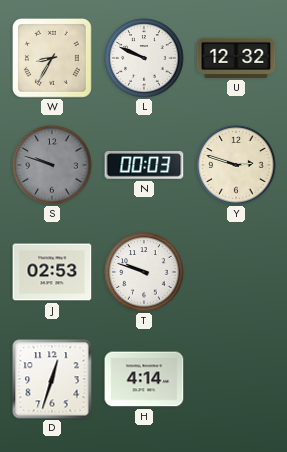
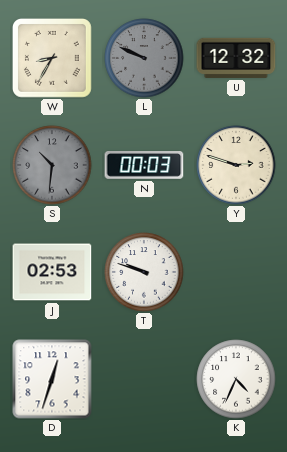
L dial: white -> grey (144, 58)
S: 9:48 -> 10:31 (52, 165)
H: 4:14 -> none (144, 379)
K: none -> 4:34 (236, 379)
